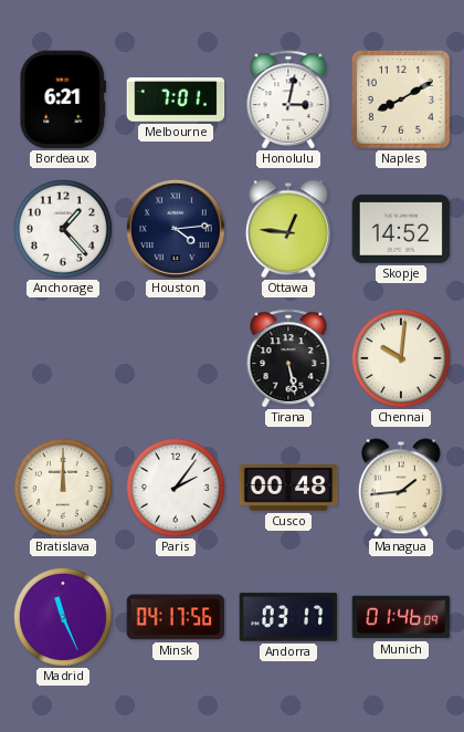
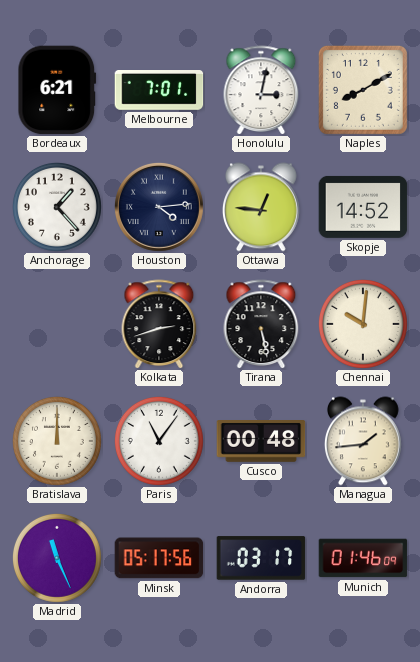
Kolkata: none -> 2:42 (159, 324)
Paris: 2:06 -> 11:06 (159, 441)
Minsk: 04:17 -> 05:17 (159, 558)
